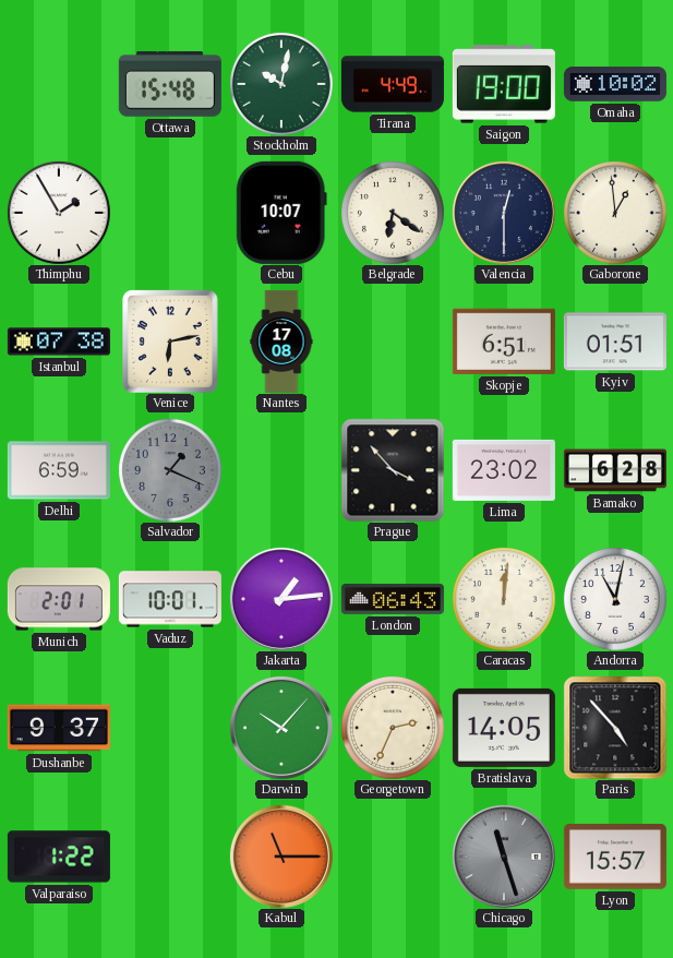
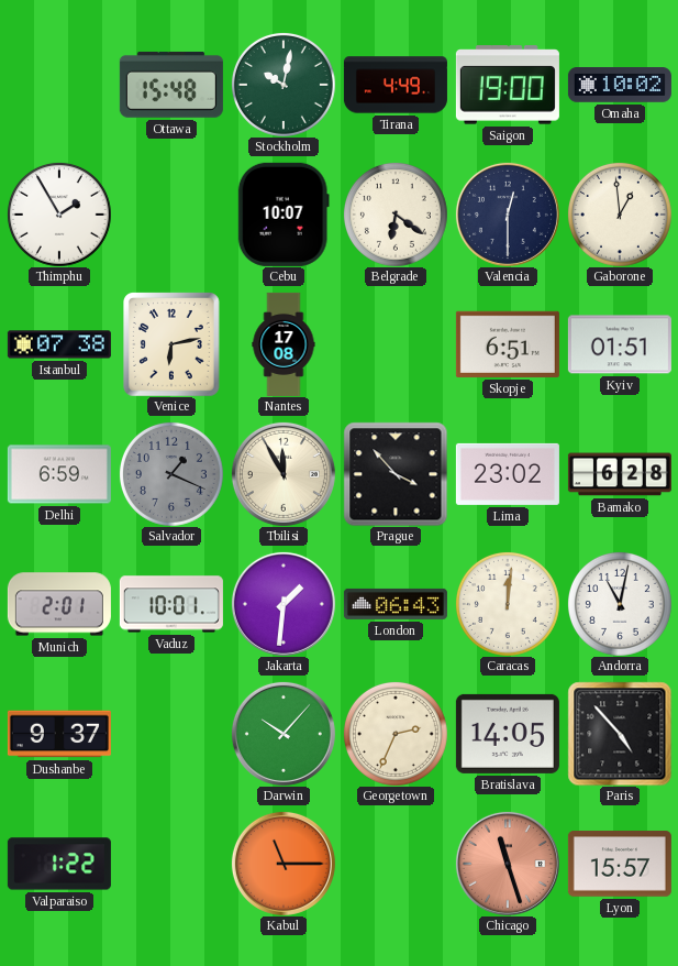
Tbilisi: none -> 11:55 (284, 474)
Jakarta: 1:14 -> 1:31 (284, 604)
Chicago dial: grey -> salmon (508, 864)
